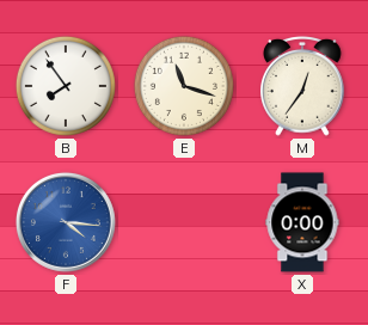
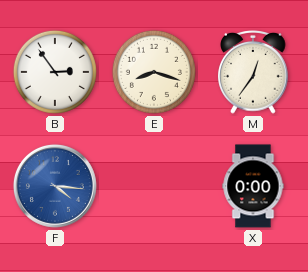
B: 7:54 -> 2:54 (55, 72)
E: 11:18 -> 8:18 (154, 72)
